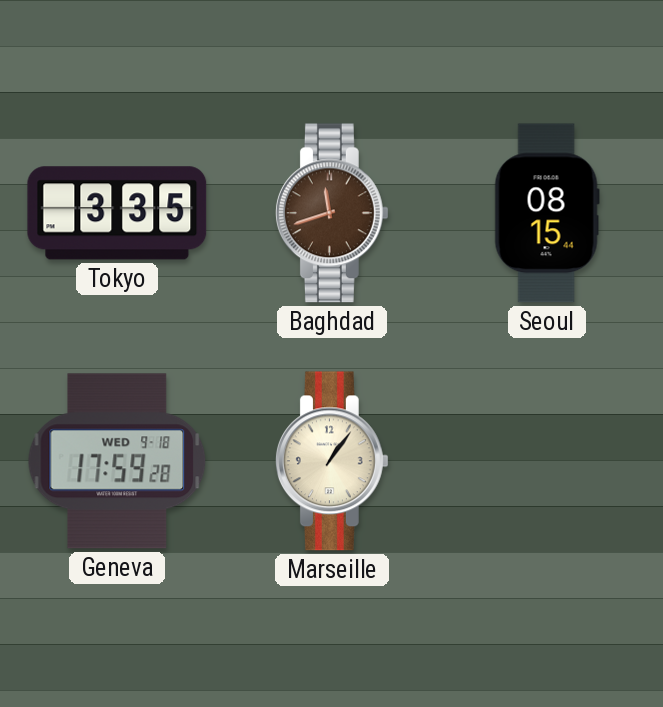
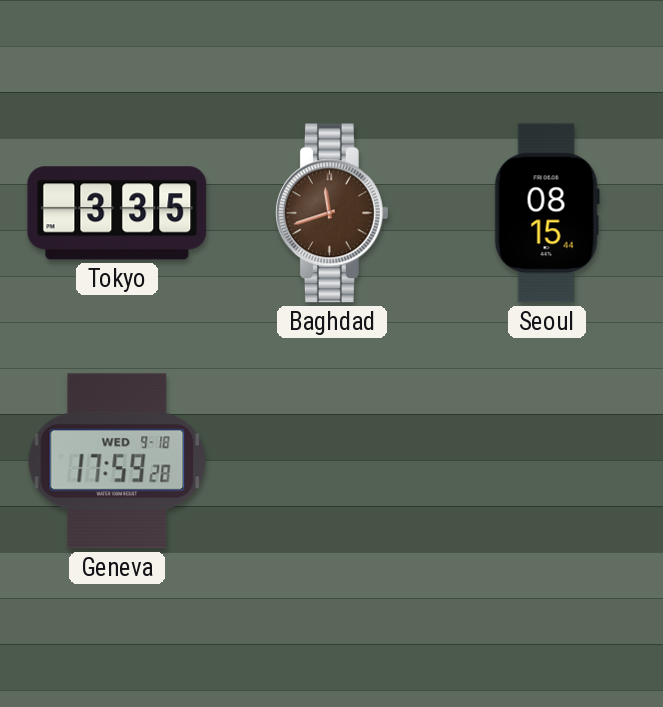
Marseille: 1:06 -> none (332, 461)
